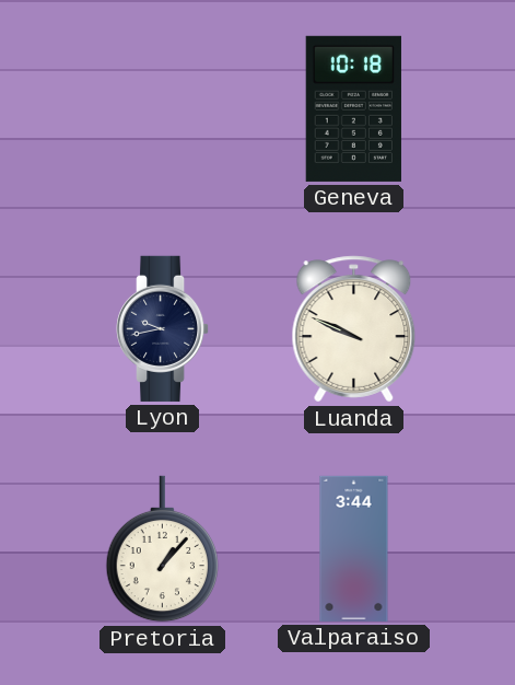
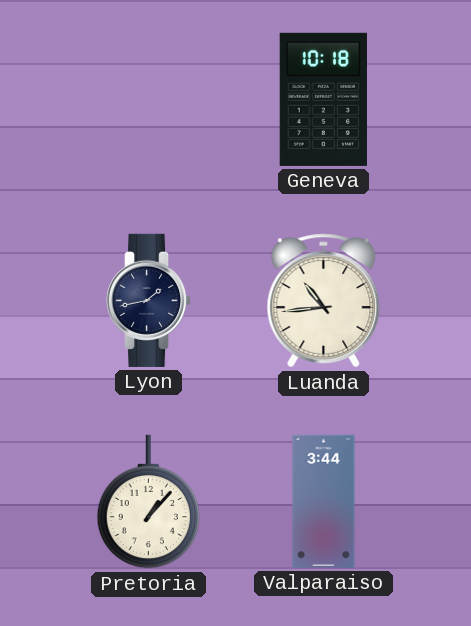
Lyon: 9:43 -> 1:43 (150, 300)
Luanda: 9:49 -> 10:44 (324, 301)
